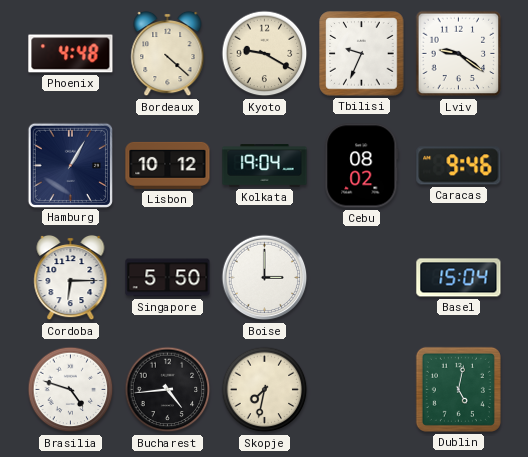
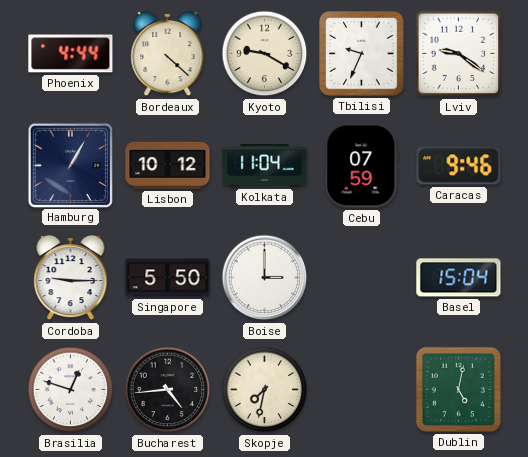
Phoenix: 4:48 -> 4:44 (71, 54)
Kolkata: 19:04 -> 11:04 (265, 166)
Cebu: 08:02 -> 07:59 (362, 166)
Cordoba: 6:15 -> 9:15 (71, 278)
Brasilia: 4:48 -> 12:48 (71, 390)
